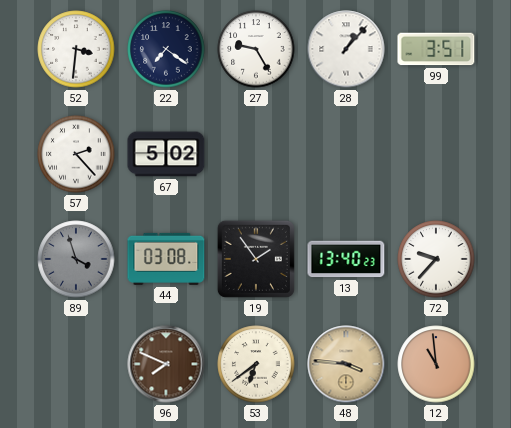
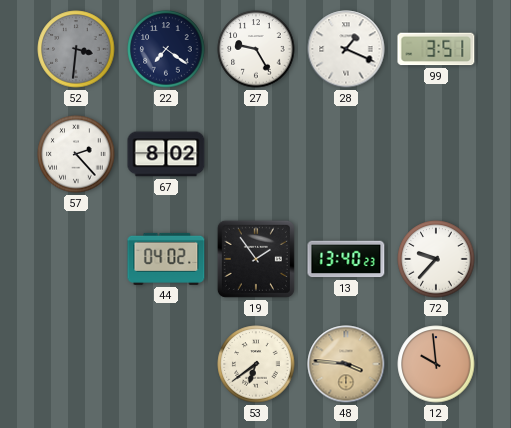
52 dial: white -> grey (76, 49)
28: 1:07 -> 1:19 (346, 49)
67: 5:02 -> 8:02 (166, 154)
89: 3:57 -> none (76, 259)
44: 03:08 -> 04:02 (166, 259)
96: 7:49 -> none (166, 364)
12: 10:59 -> 9:59 (436, 364)
